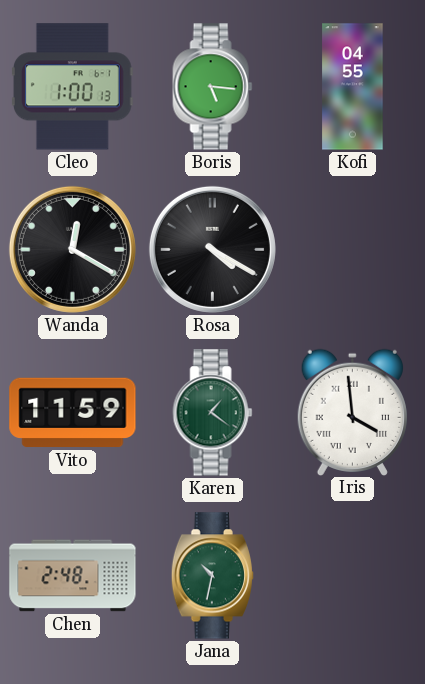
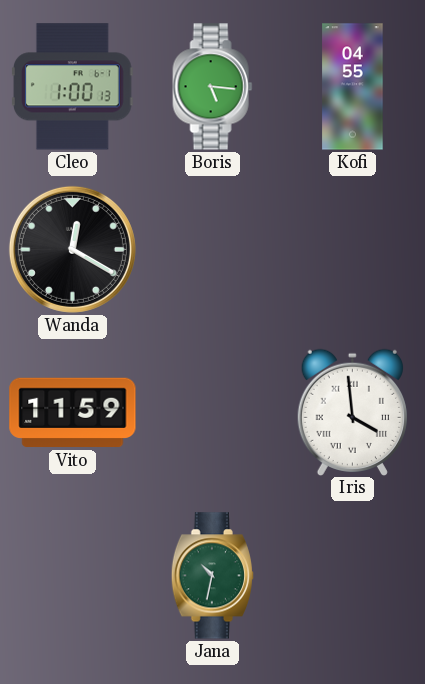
Rosa: 4:20 -> none (212, 249)
Karen: 1:21 -> none (213, 413)
Chen: 2:48 -> none (73, 576)
